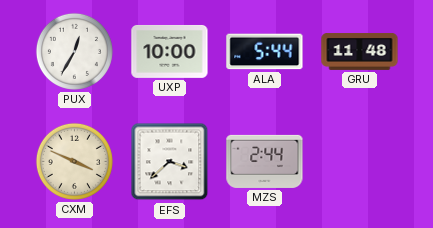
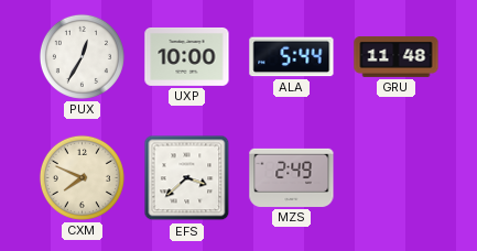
CXM: 3:49 -> 7:49 (82, 177)
MZS: 2:44 -> 2:49 (292, 177)
